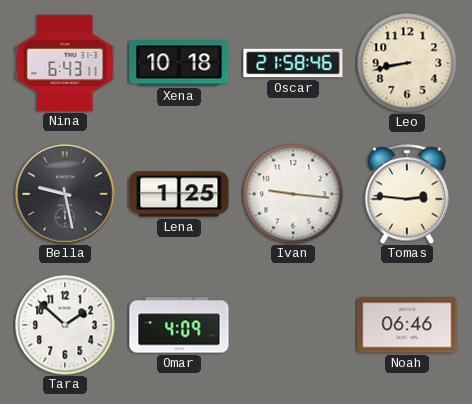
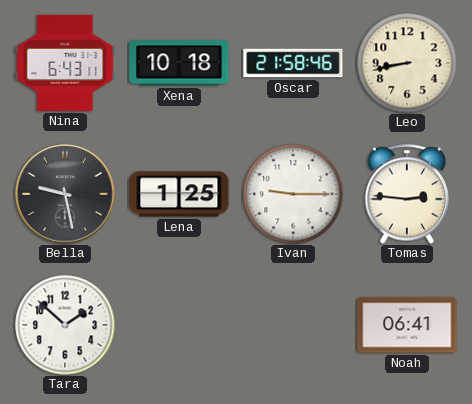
Ivan: 9:16 -> 9:15 (293, 194)
Omar: 4:09 -> none (179, 325)
Noah: 06:46 -> 06:41 (407, 325)
